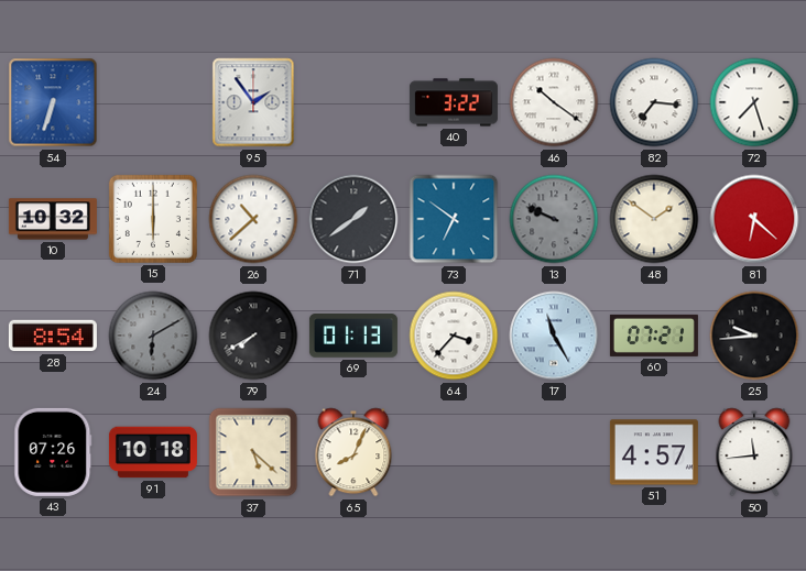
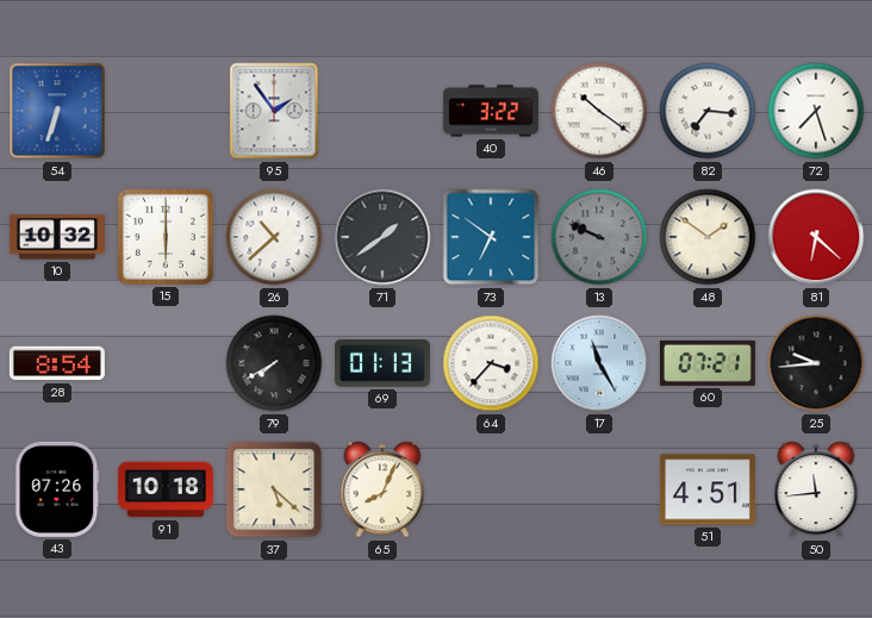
24: 6:10 -> none (153, 336)
51: 4:57 -> 4:51 (708, 489)
